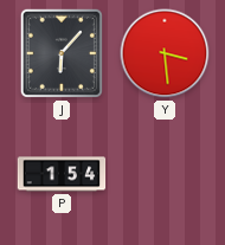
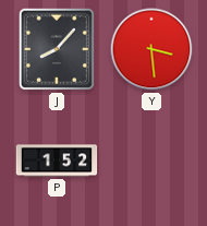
J: 6:07 -> 8:07 (57, 49)
P: 1:54 -> 1:52 (57, 160)
